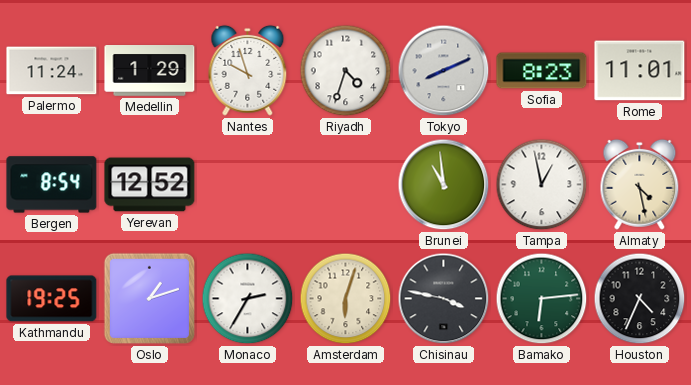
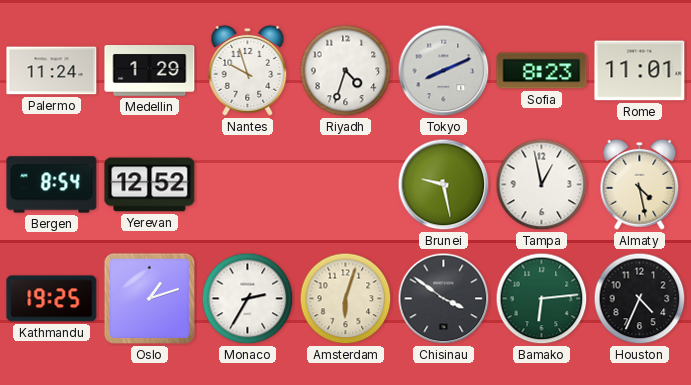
Brunei: 10:59 -> 9:28 (444, 185)
Chisinau: 3:47 -> 3:51 (444, 299)
